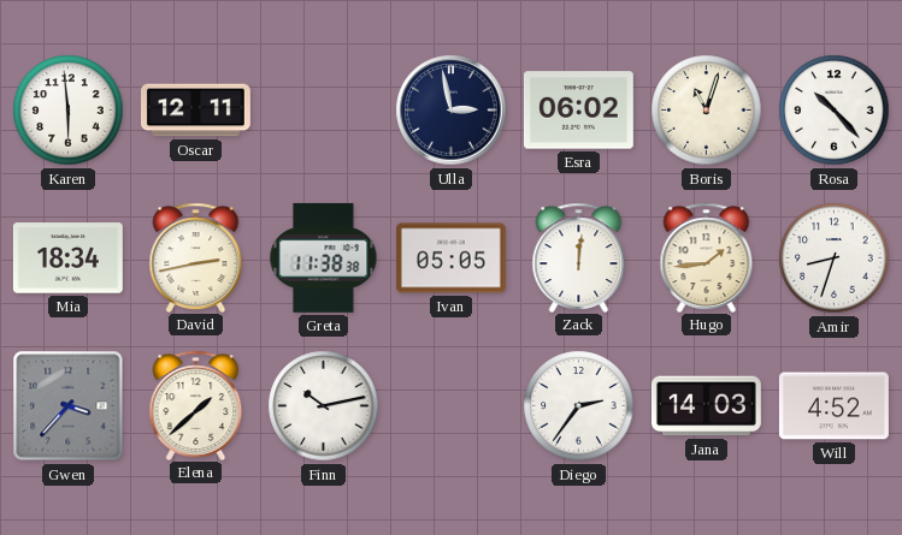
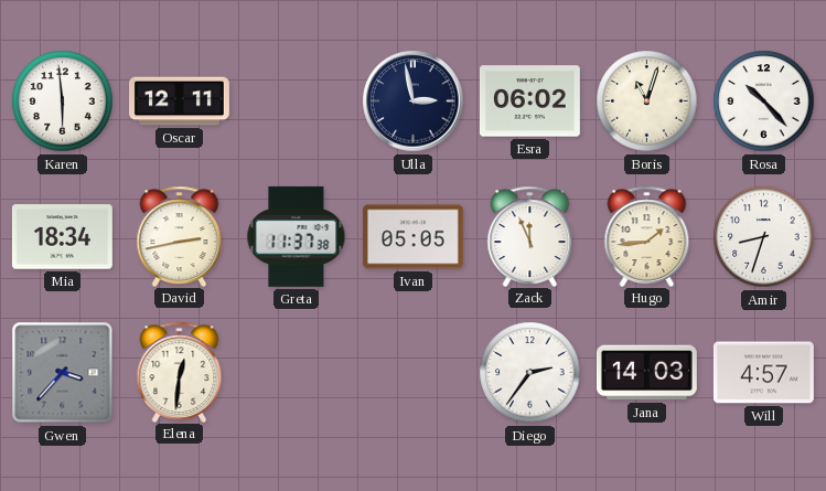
Greta: 11:38 -> 11:37 (297, 236)
Zack: 12:01 -> 11:56 (530, 236)
Elena: 1:38 -> 12:31 (180, 372)
Finn: 10:13 -> none (324, 406)
Will: 4:52 -> 4:57 (763, 373)
